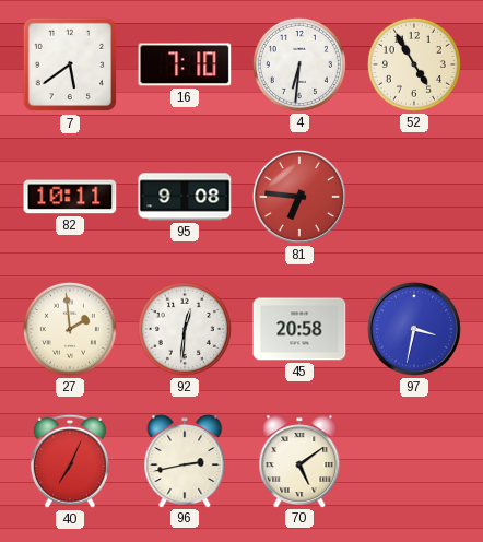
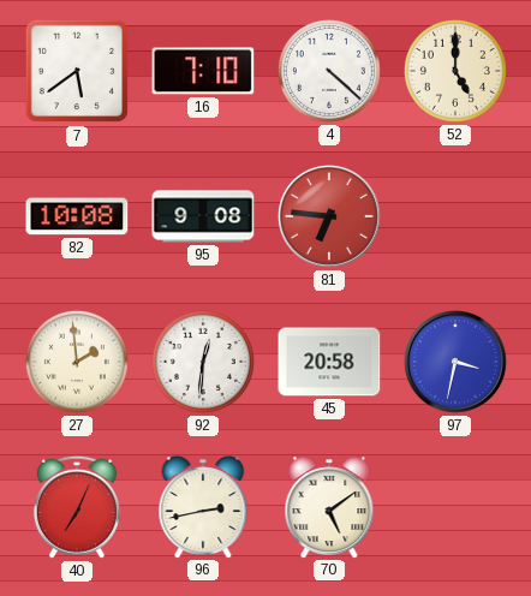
4: 6:31 -> 4:22 (329, 71)
52: 4:55 -> 5:00 (455, 71)
82: 10:11 -> 10:08 (77, 216)
